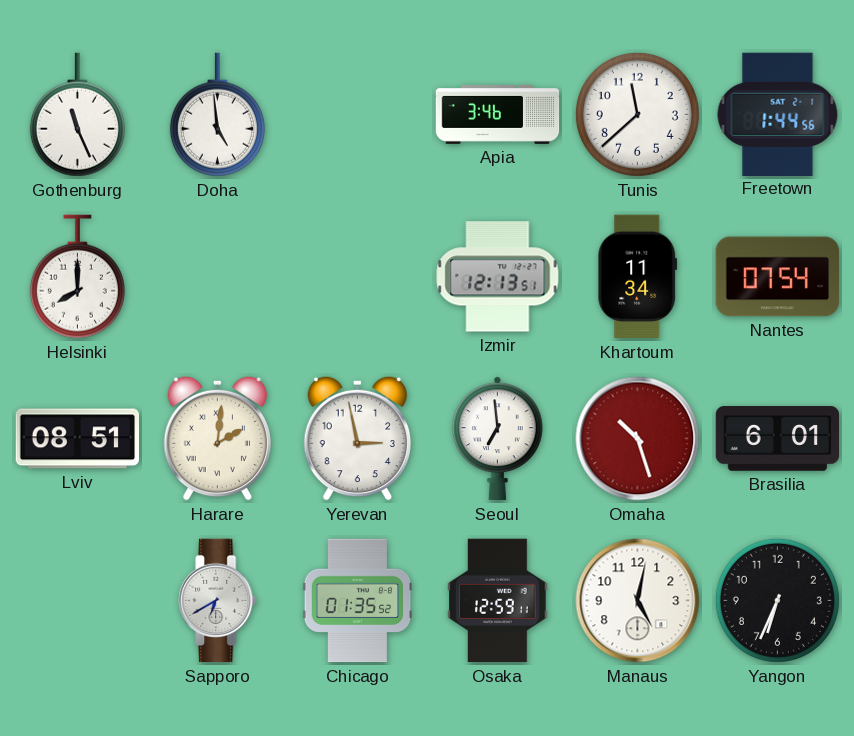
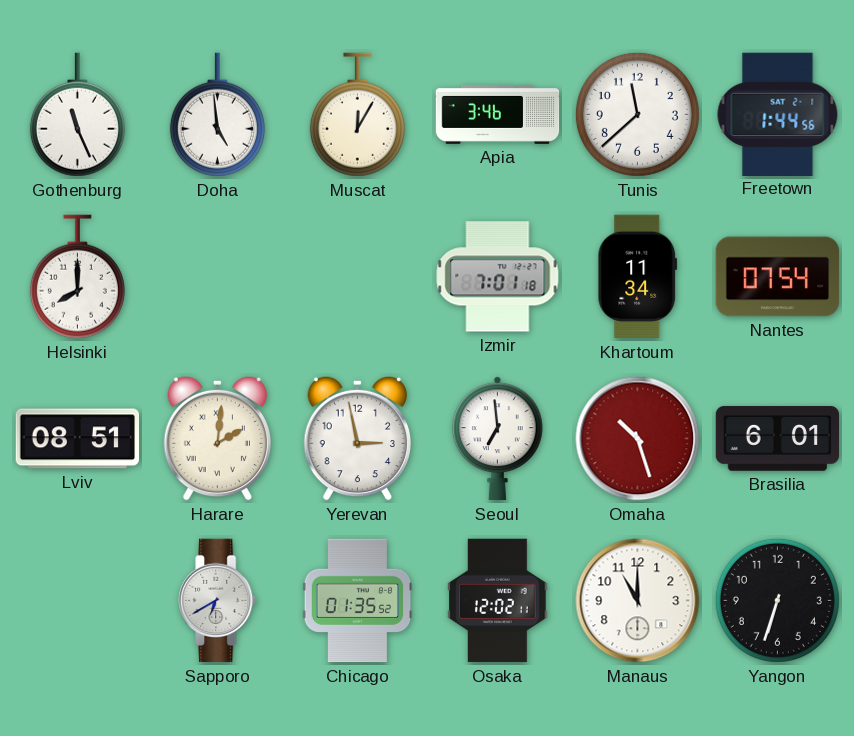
Muscat: none -> 12:05 (357, 115)
Izmir: 12:13 -> 7:01 (498, 277)
Osaka: 12:59 -> 12:02 (498, 601)
Manaus: 5:02 -> 11:00 (638, 601)
Yangon: 6:34 -> 6:33 (777, 600)
